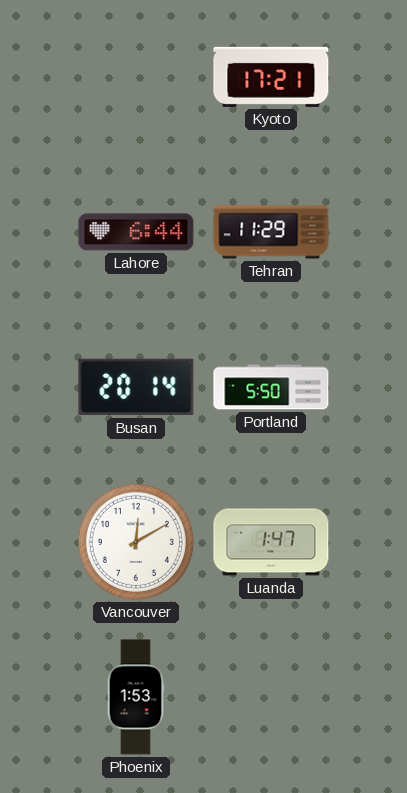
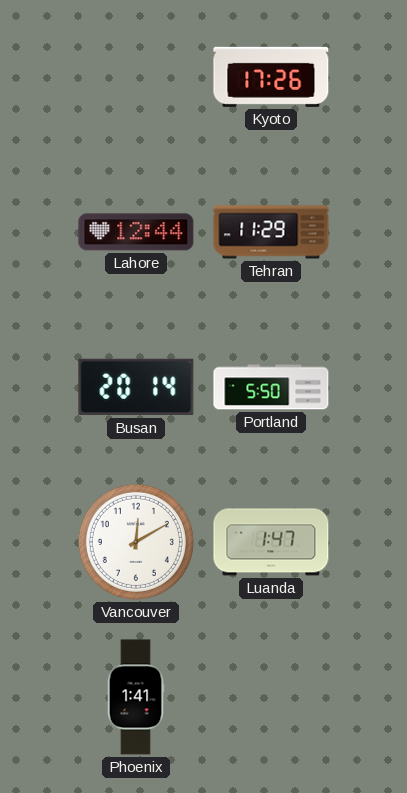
Kyoto: 17:21 -> 17:26 (271, 77)
Lahore: 6:44 -> 12:44 (136, 232)
Phoenix: 1:53 -> 1:41 (136, 697)
